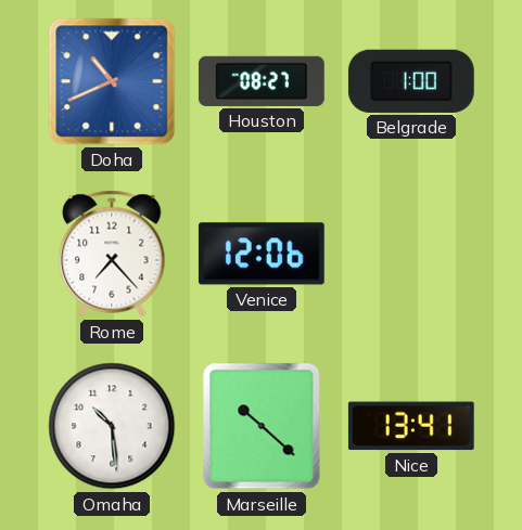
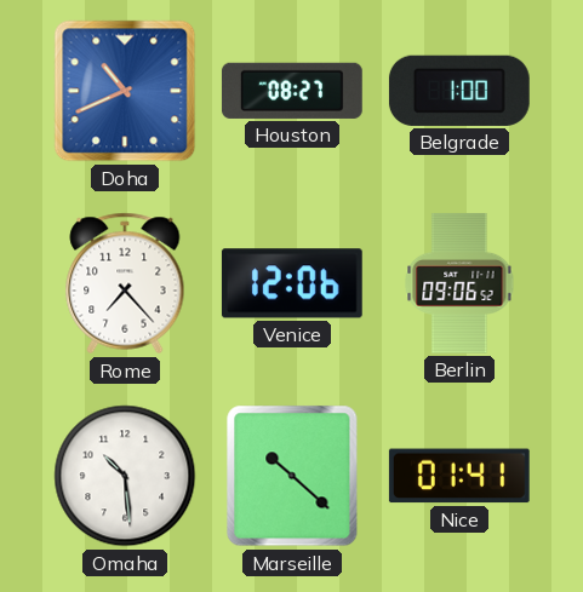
Berlin: none -> 09:06 (459, 283)
Nice: 13:41 -> 01:41 (459, 476)
